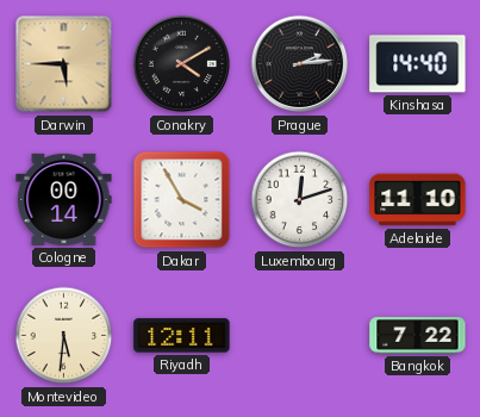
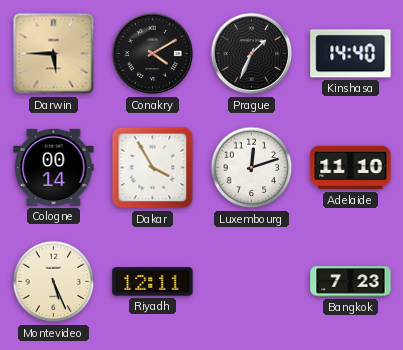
Prague: 2:14 -> 1:34 (252, 54)
Montevideo: 5:31 -> 5:26 (54, 282)
Bangkok: 7:22 -> 7:23 (351, 282)
